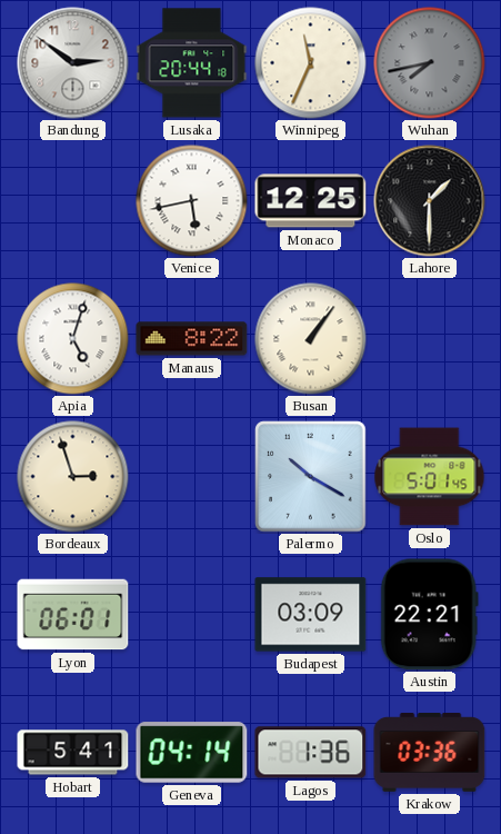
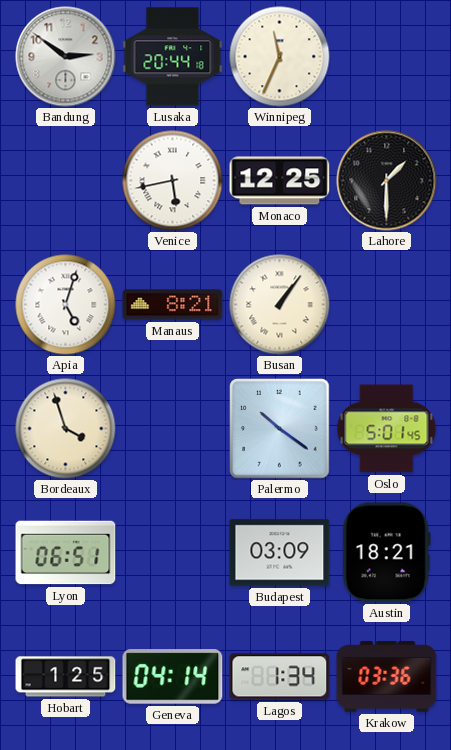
Wuhan: 7:43 -> none (430, 63)
Manaus: 8:22 -> 8:21 (173, 305)
Bordeaux: 2:57 -> 3:57 (66, 429)
Palermo: 10:20 -> 10:21 (280, 429)
Lyon: 06:01 -> 06:51 (66, 553)
Austin: 22:21 -> 18:21 (386, 553)
Hobart: 5:41 -> 1:25 (66, 677)
Lagos: 1:36 -> 1:34 (280, 677)
